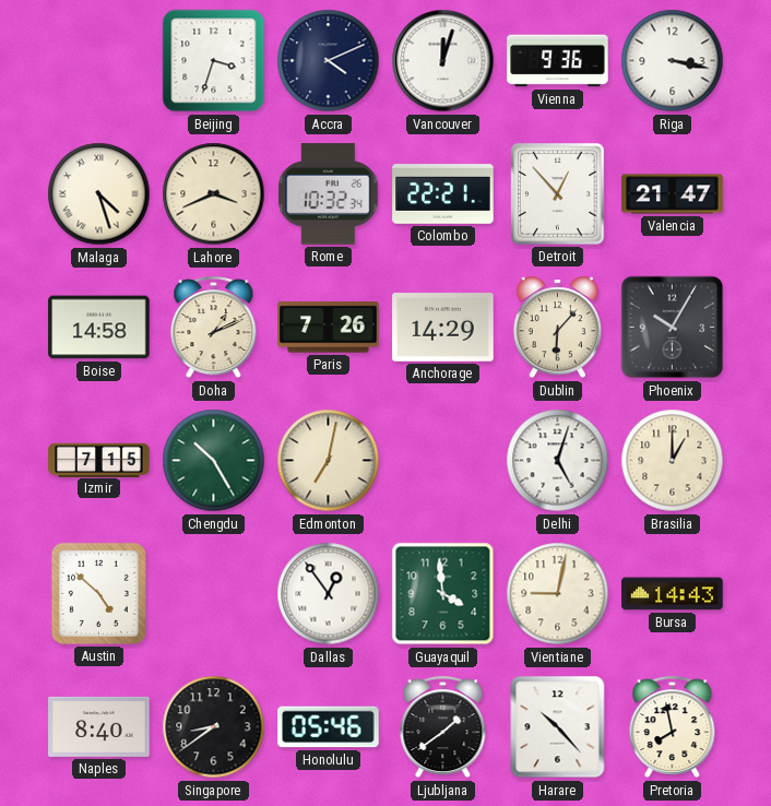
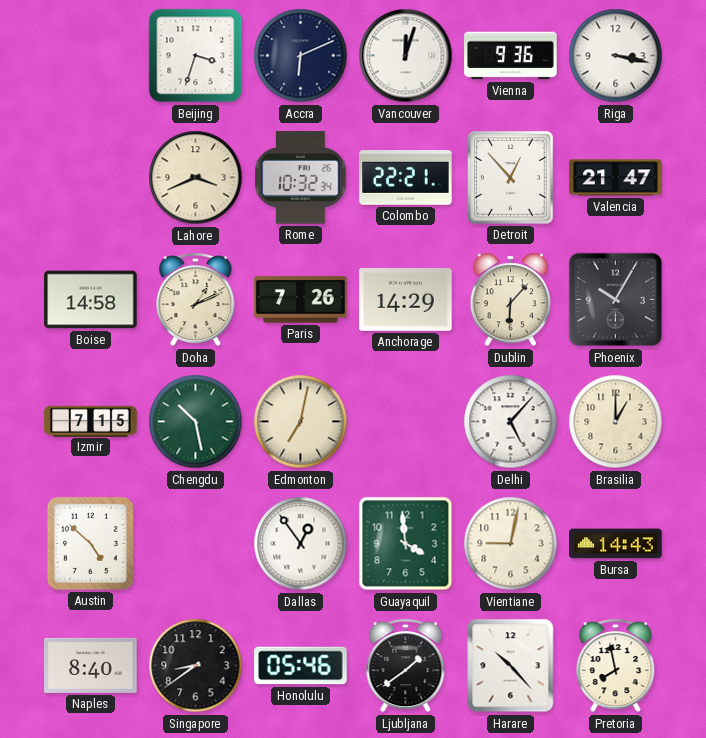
Accra: 4:11 -> 6:11 (301, 56)
Malaga: 4:27 -> none (99, 194)
Chengdu: 10:25 -> 10:28 (196, 422)
Delhi: 5:03 -> 5:07 (511, 422)
